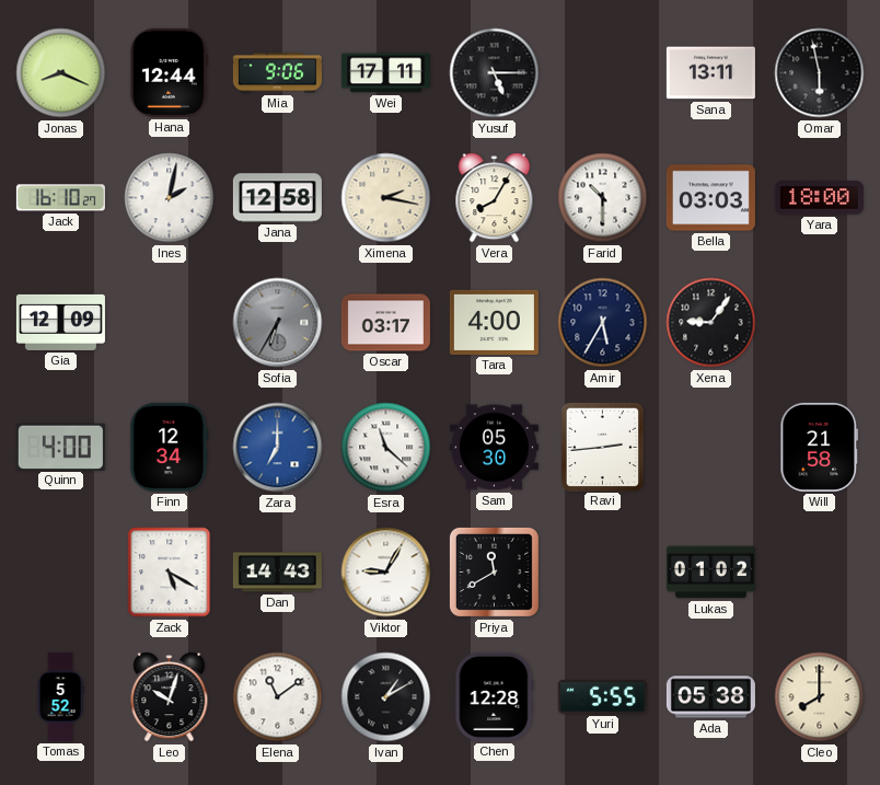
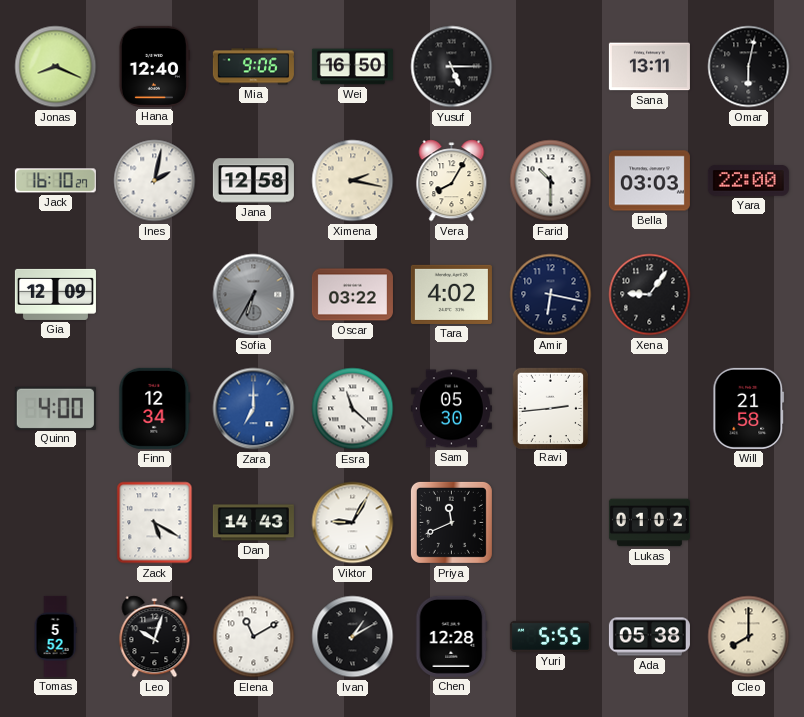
Hana: 12:44 -> 12:40 (154, 66)
Wei: 17:11 -> 16:50 (352, 67)
Omar: 5:58 -> 6:02 (749, 67)
Yara: 18:00 -> 22:00 (748, 181)
Oscar: 03:17 -> 03:22 (352, 295)
Tara: 4:00 -> 4:02 (451, 294)
Amir: 5:35 -> 6:17 (551, 295)
Priya: 11:40 -> 11:41 (451, 522)
Elena: 11:09 -> 11:10 (254, 637)
